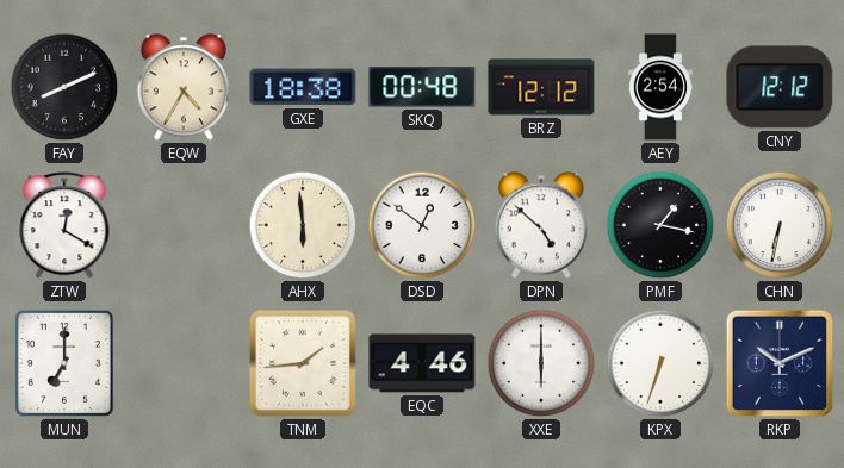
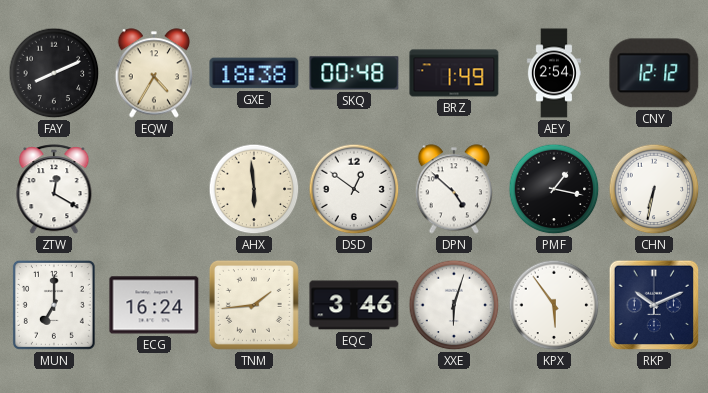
BRZ: 12:12 -> 1:49 (454, 73)
ECG: none -> 16:24 (154, 305)
EQC: 4:46 -> 3:46 (354, 305)
XXE: 6:00 -> 6:03 (454, 305)
KPX: 6:33 -> 5:54 (554, 305)
